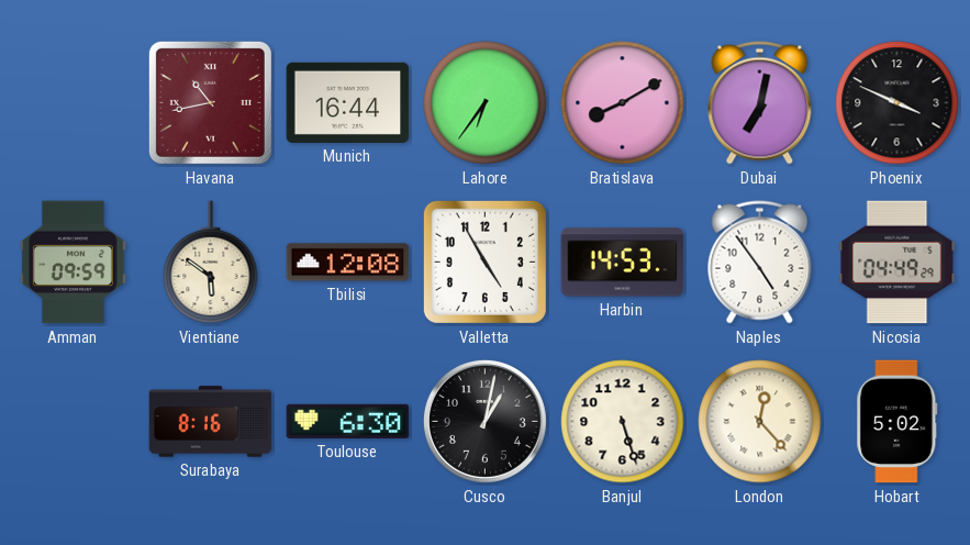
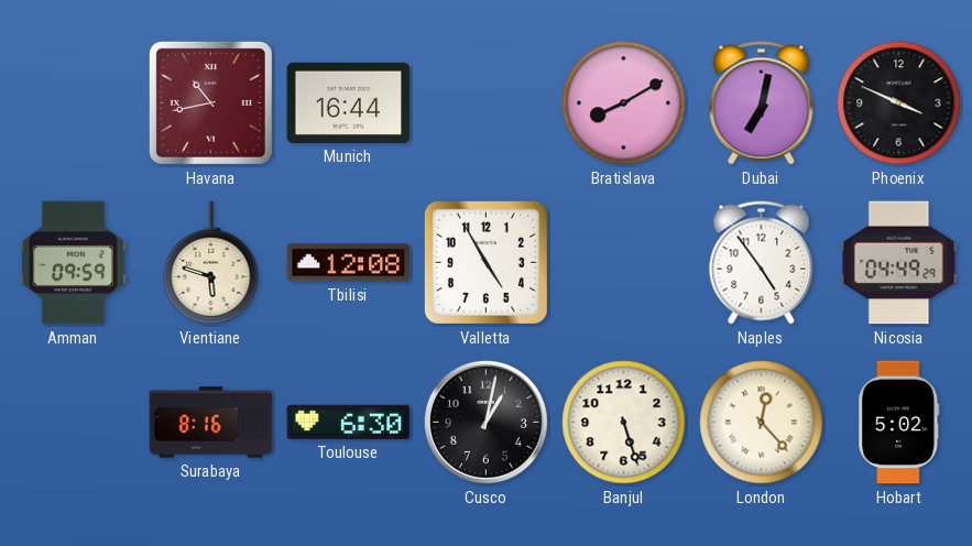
Lahore: 6:36 -> none (486, 103)
Vientiane: 5:51 -> 5:48 (211, 263)
Harbin: 14:53 -> none (623, 263)
